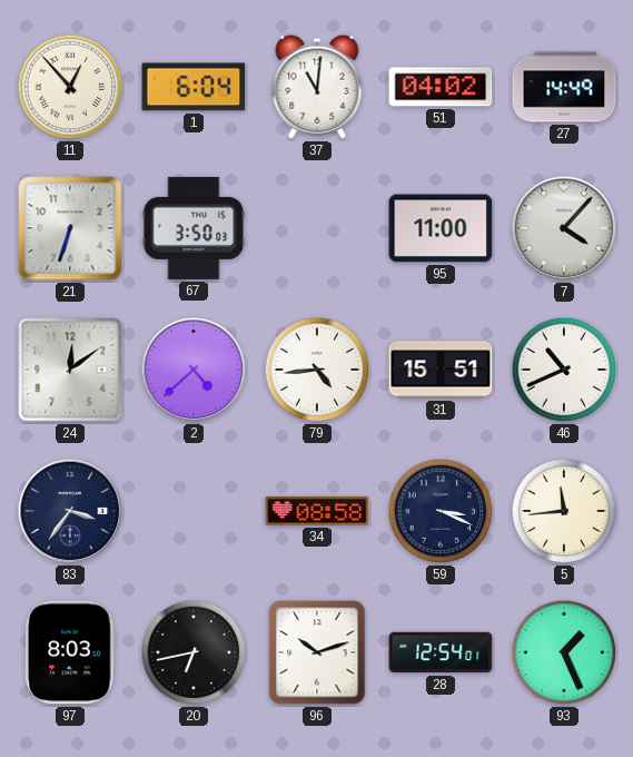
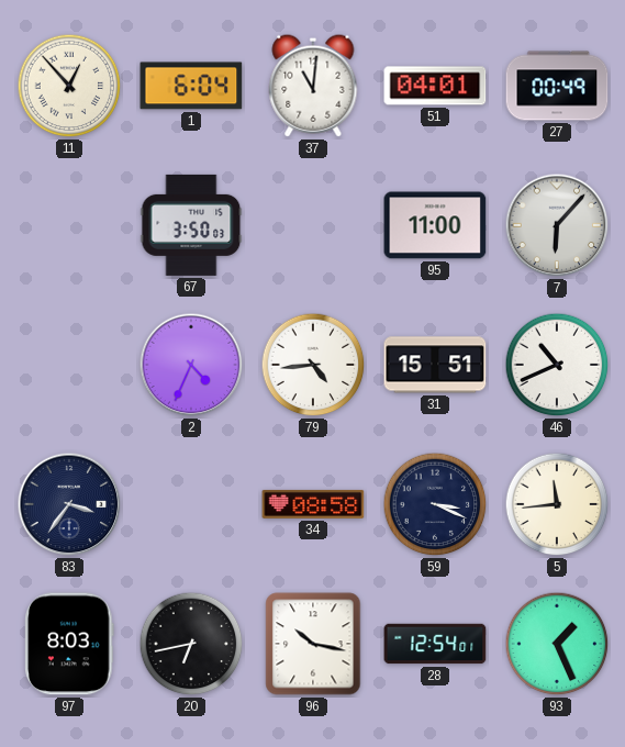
51: 04:02 -> 04:01 (435, 86)
27: 14:49 -> 00:49 (557, 86)
21: 6:33 -> none (70, 228)
7: 4:07 -> 6:07 (557, 225)
24: 12:09 -> none (70, 370)
2: 4:38 -> 4:34 (191, 365)
96: 10:12 -> 10:17 (313, 644)
